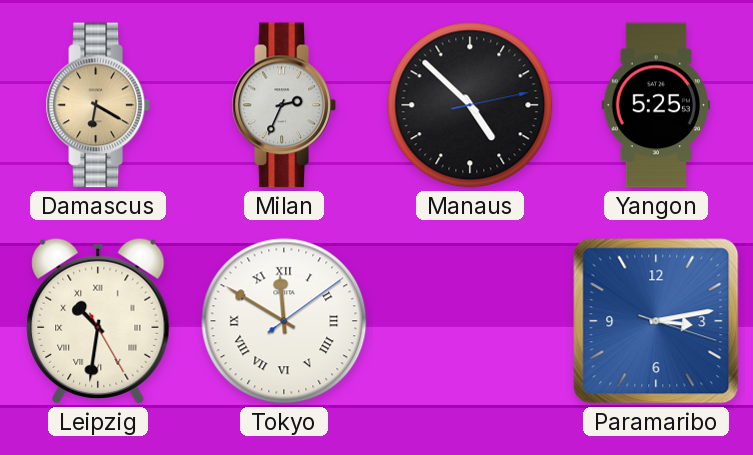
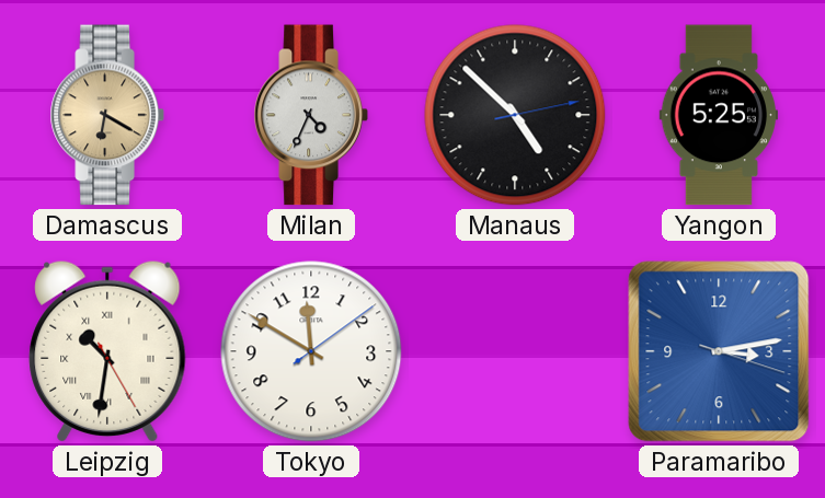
Milan: 2:34 -> 4:34 (311, 115)
Tokyo numerals: Roman -> Arabic (311, 351)
